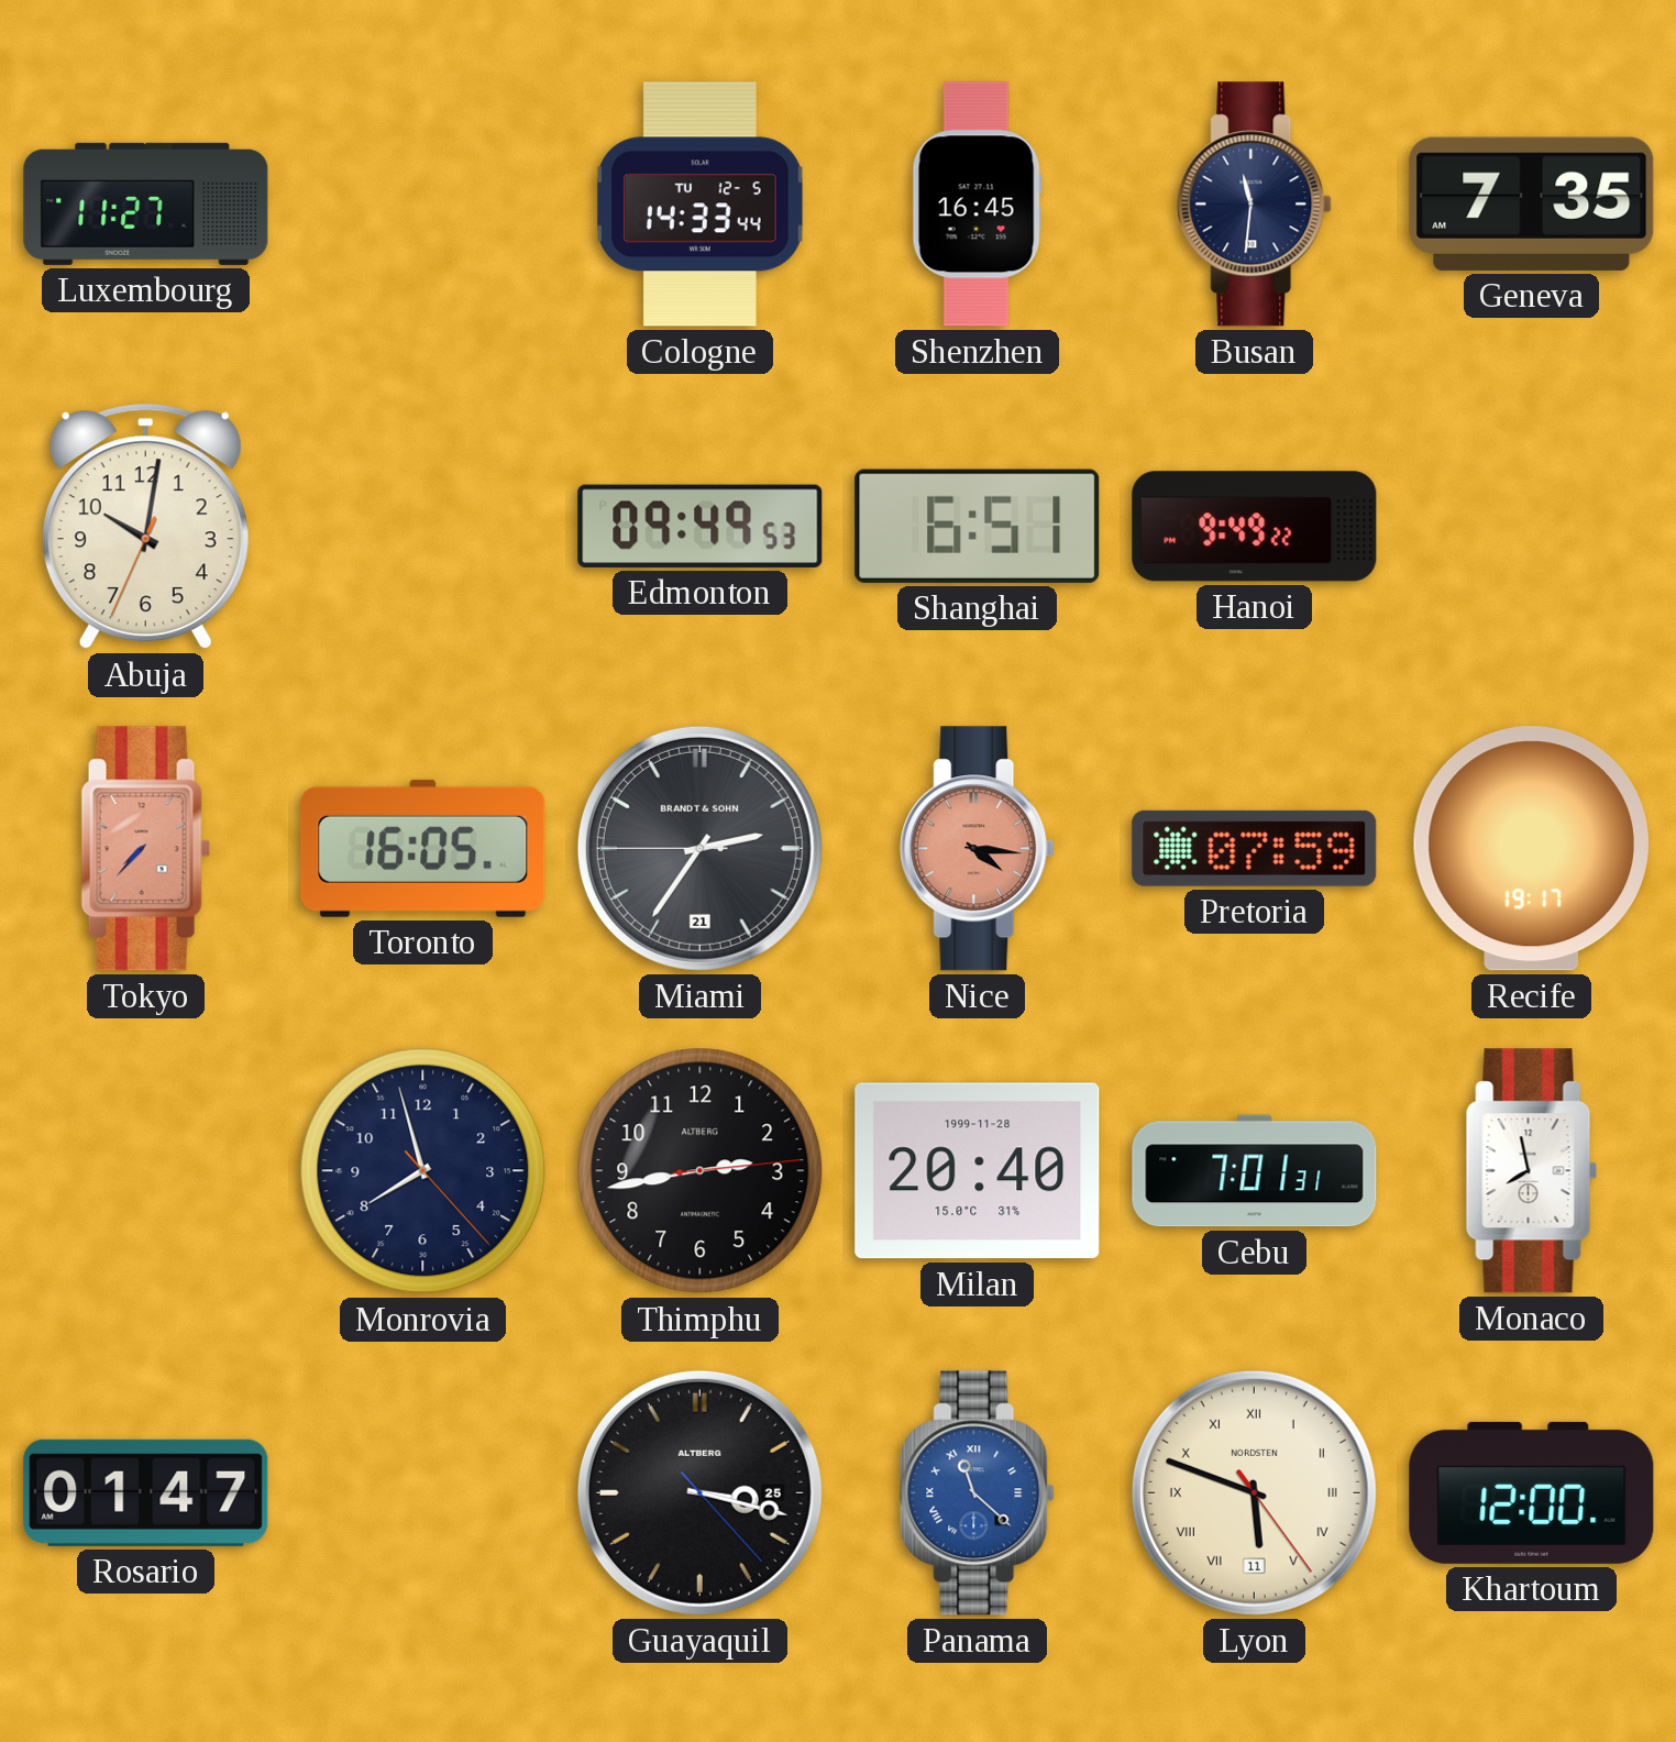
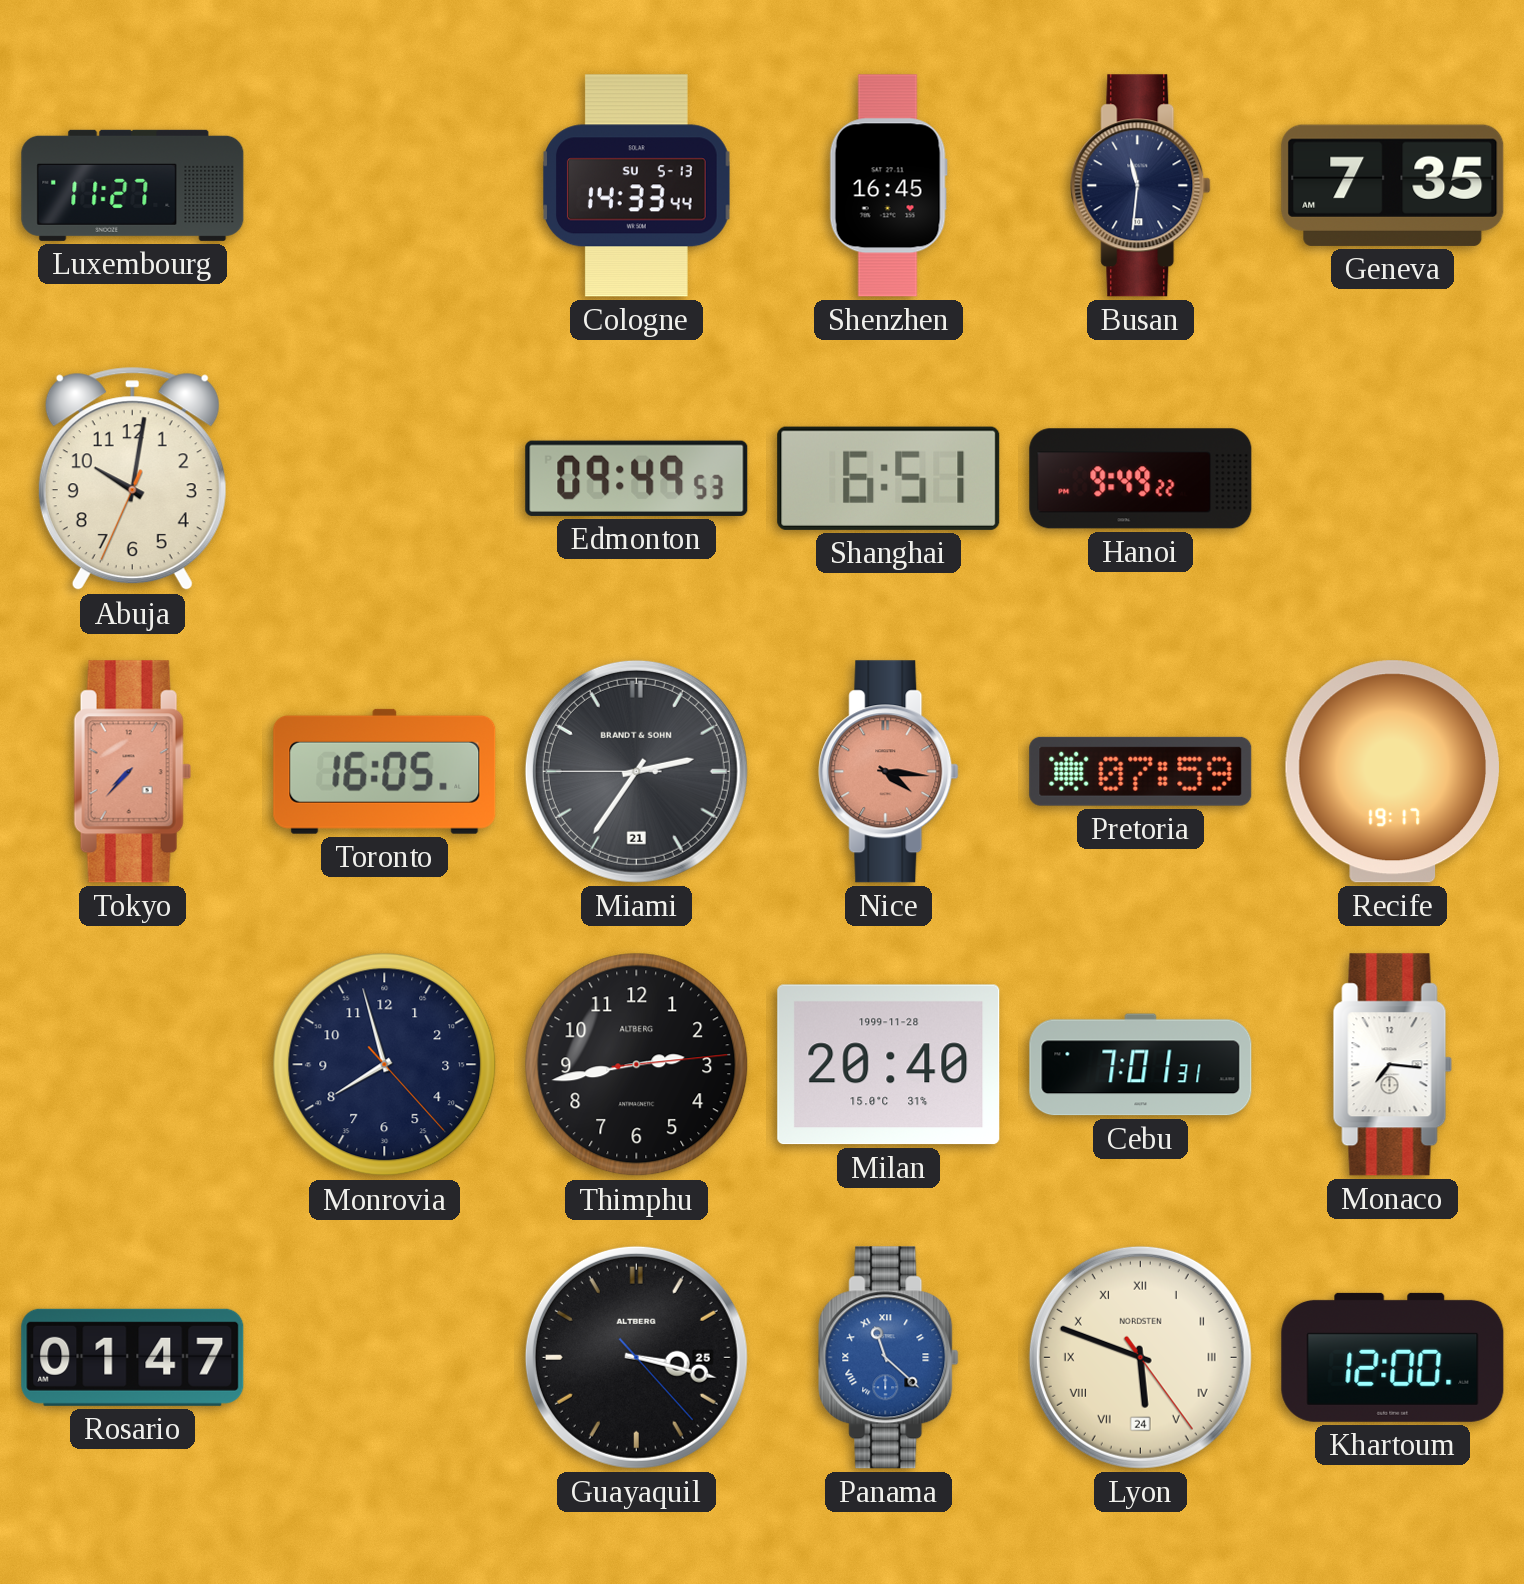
Cologne date: TU 12-5 -> SU 5-13 (637, 186)
Monaco: 7:58 -> 7:16 (1393, 1065)
Lyon date: 11 -> 24 (1140, 1357)
